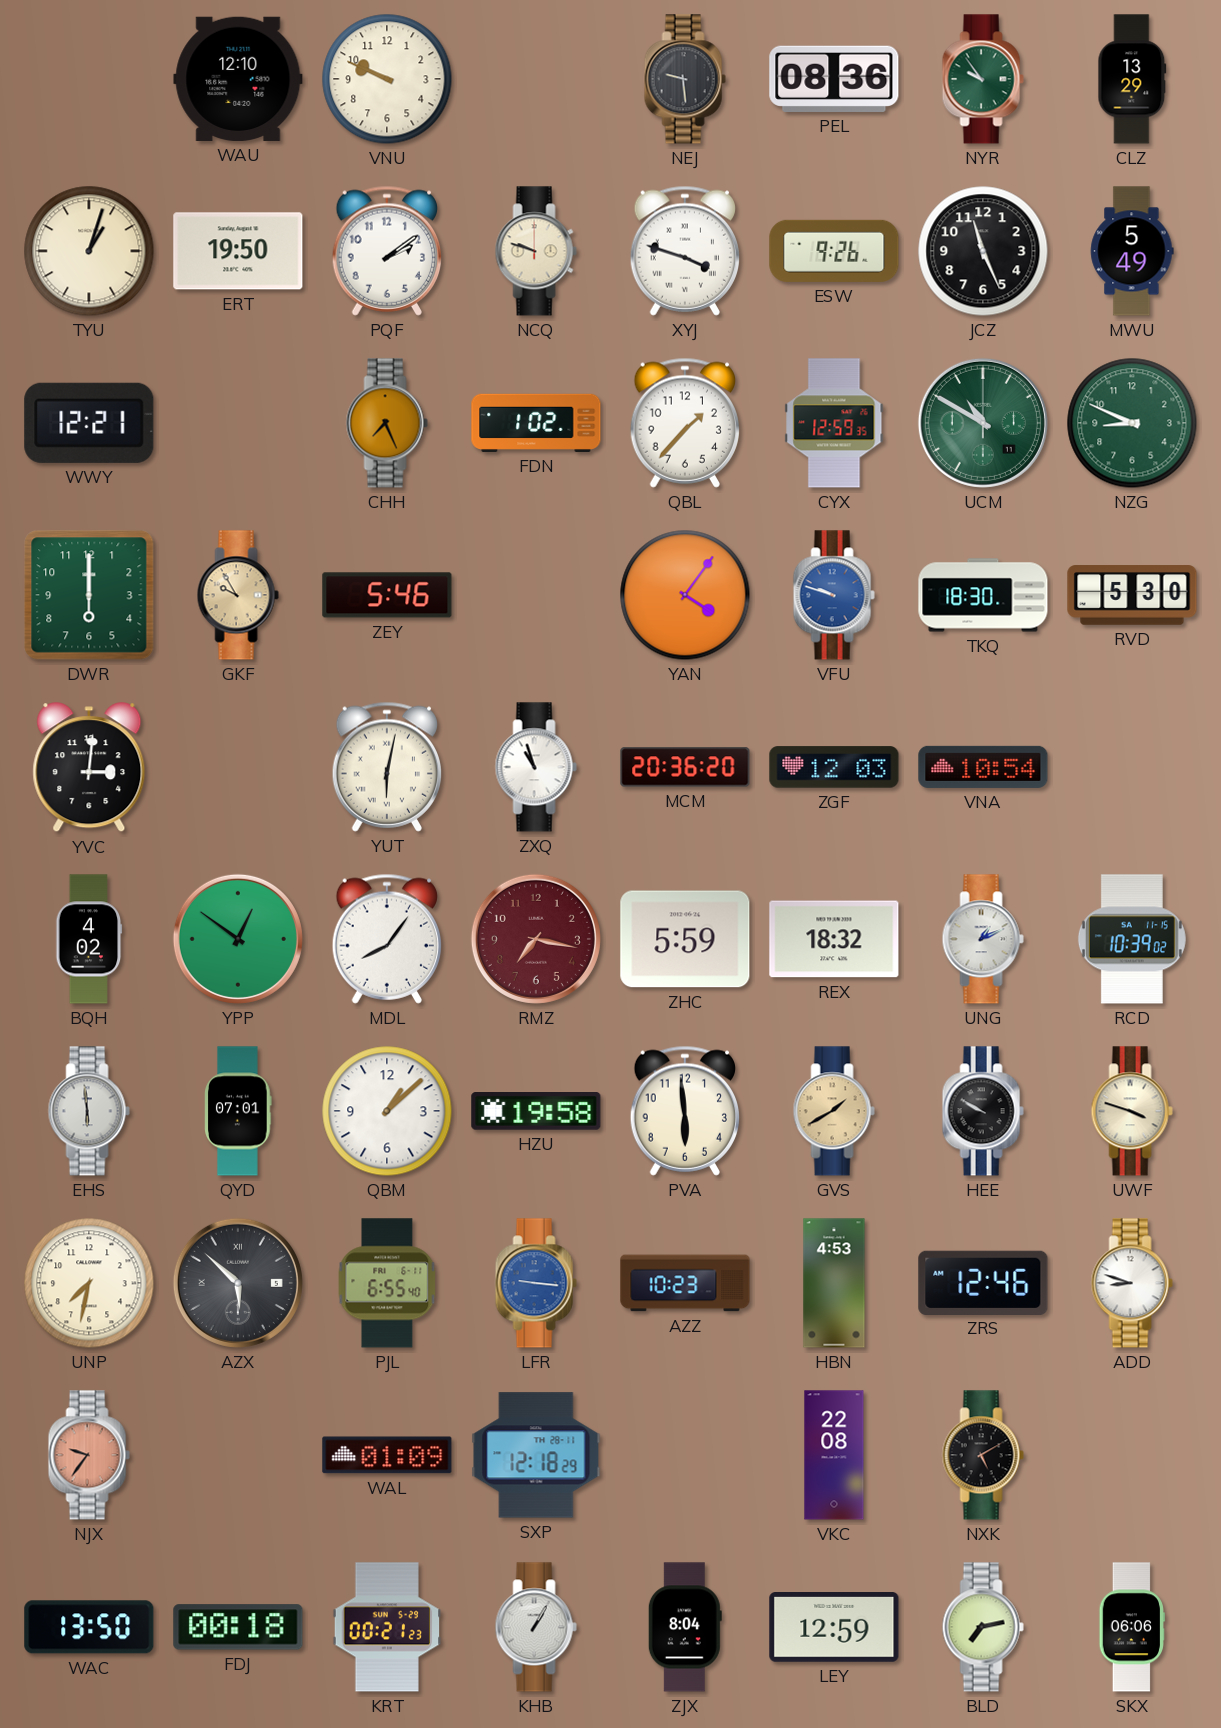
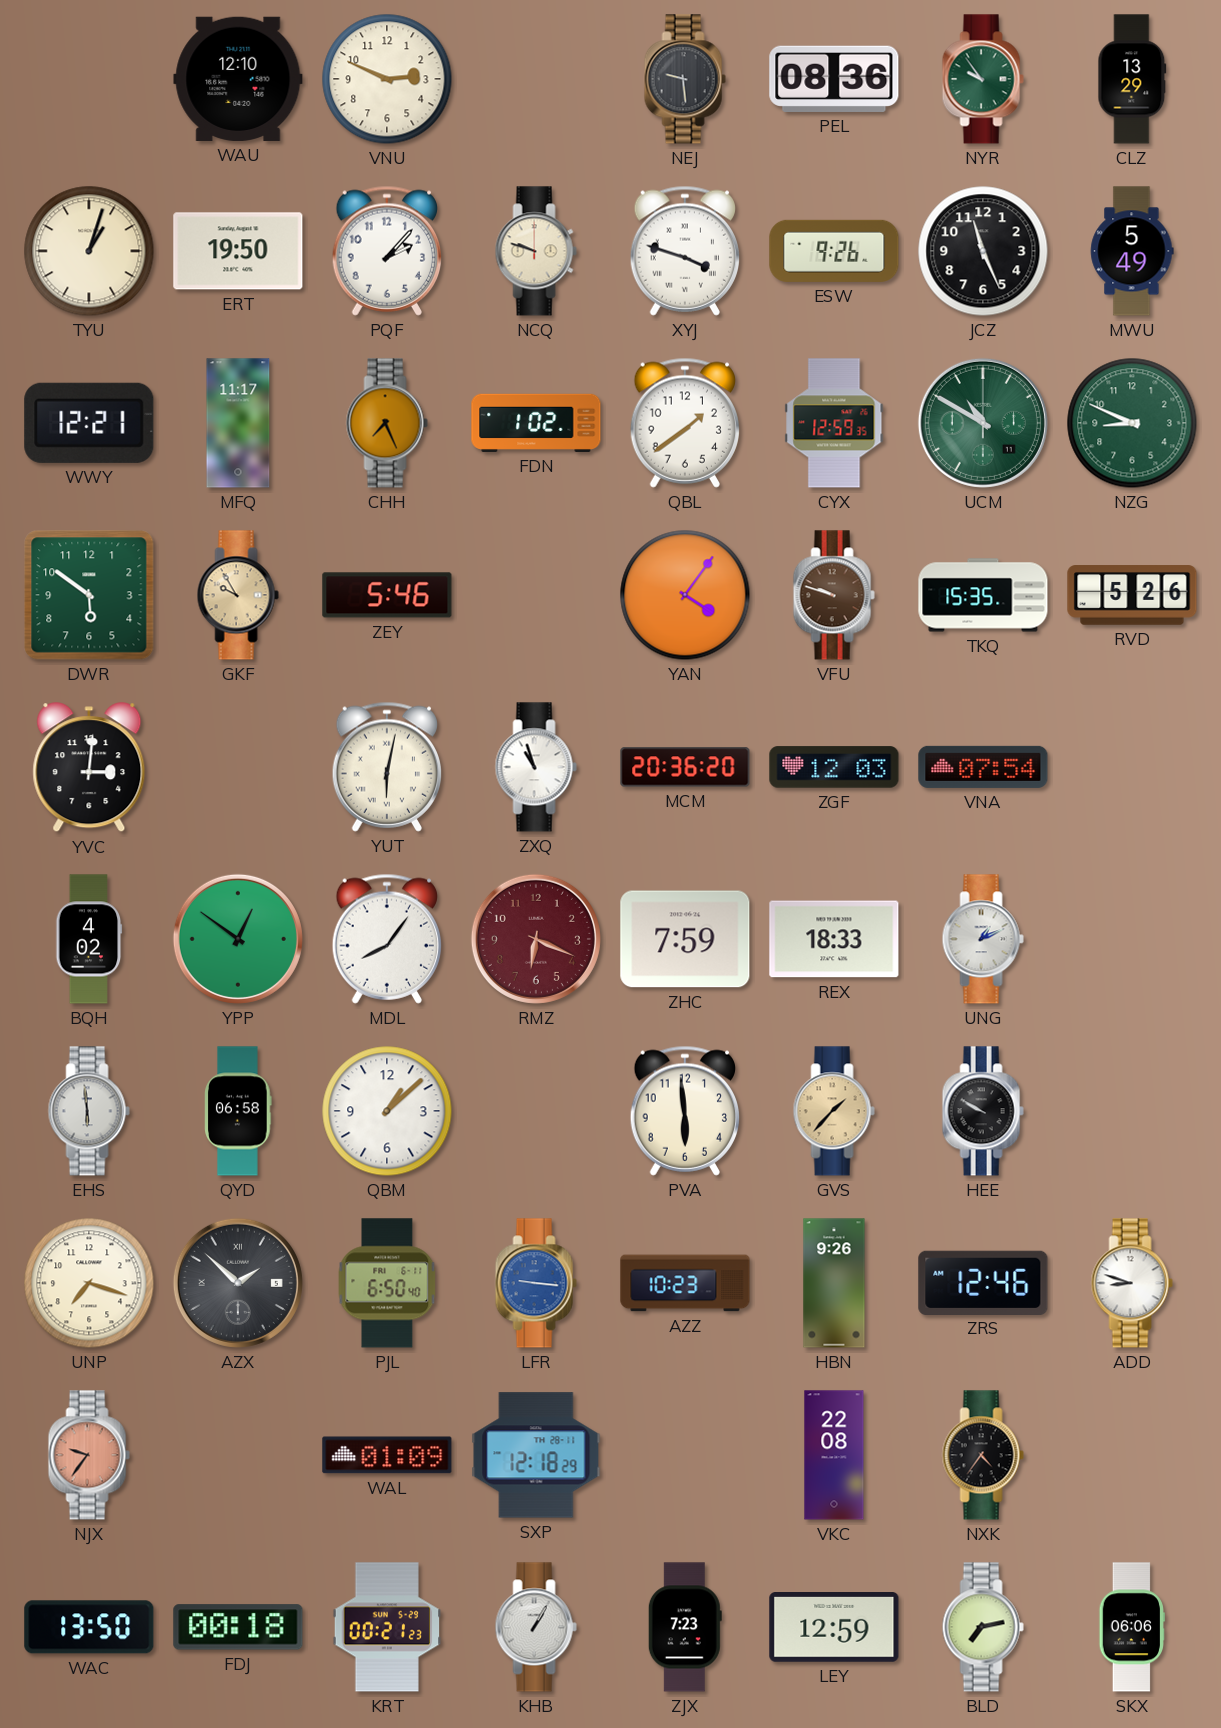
VNU: 9:49 -> 2:49 (387, 79)
PQF: 2:09 -> 2:07 (386, 251)
MFQ: none -> 11:17 (238, 423)
QBL: 1:37 -> 1:39 (684, 423)
DWR: 6:00 -> 5:51 (89, 595)
VFU dial: blue -> brown (834, 595)
TKQ: 18:30 -> 15:35 (983, 595)
RVD: 5:30 -> 5:26 (1132, 595)
VNA: 10:54 -> 07:54 (983, 767)
RMZ: 7:17 -> 6:19 (536, 939)
ZHC: 5:59 -> 7:59 (685, 939)
REX: 18:32 -> 18:33 (834, 939)
RCD: 10:39 -> none (1132, 939)
QYD: 07:01 -> 06:58 (238, 1111)
HZU: 19:58 -> none (536, 1112)
GVS: 1:40 -> 1:37 (834, 1111)
UWF: 3:48 -> none (1132, 1111)
UNP: 7:32 -> 7:18 (89, 1283)
AZX: 5:52 -> 1:52 (238, 1283)
PJL: 6:55 -> 6:50 (387, 1283)
HBN: 4:53 -> 9:26 (834, 1283)
NXK: 5:10 -> 4:36 (983, 1455)
ZJX: 8:04 -> 7:23 (685, 1627)
